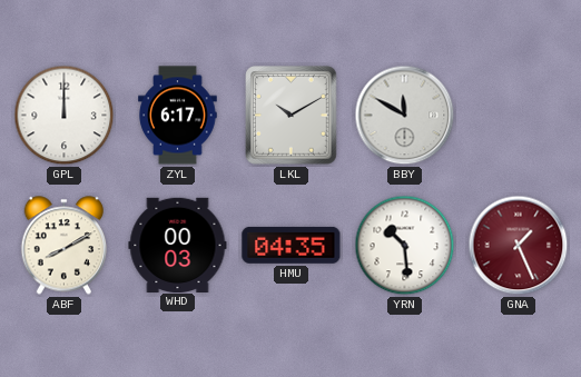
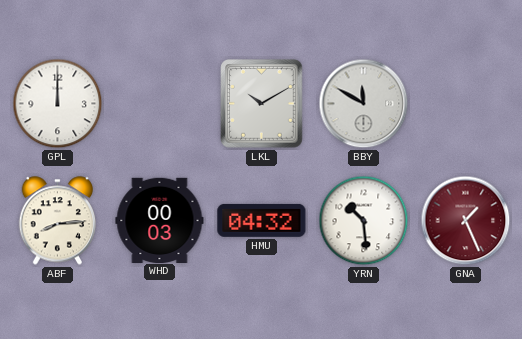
ZYL: 6:17 -> none (178, 116)
ABF: 8:10 -> 8:14 (58, 221)
HMU: 04:35 -> 04:32 (262, 220)
